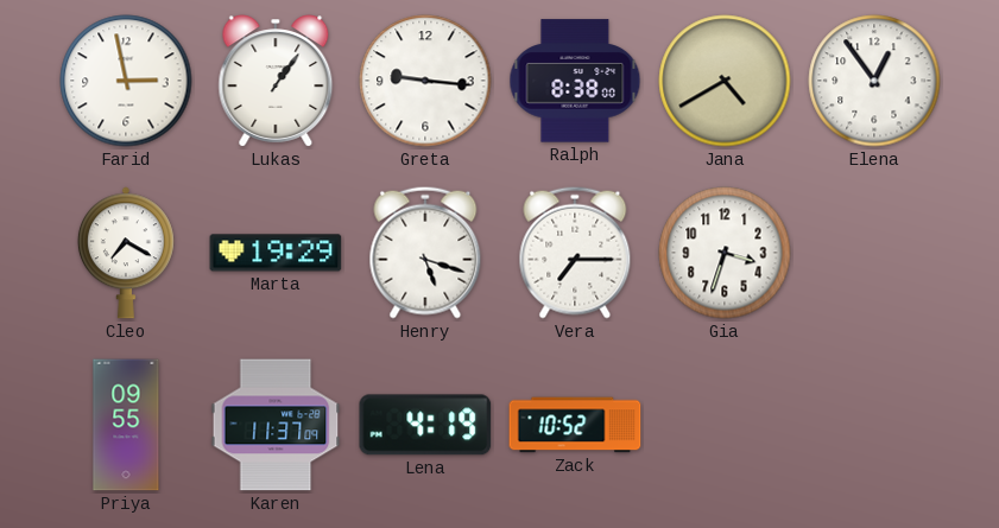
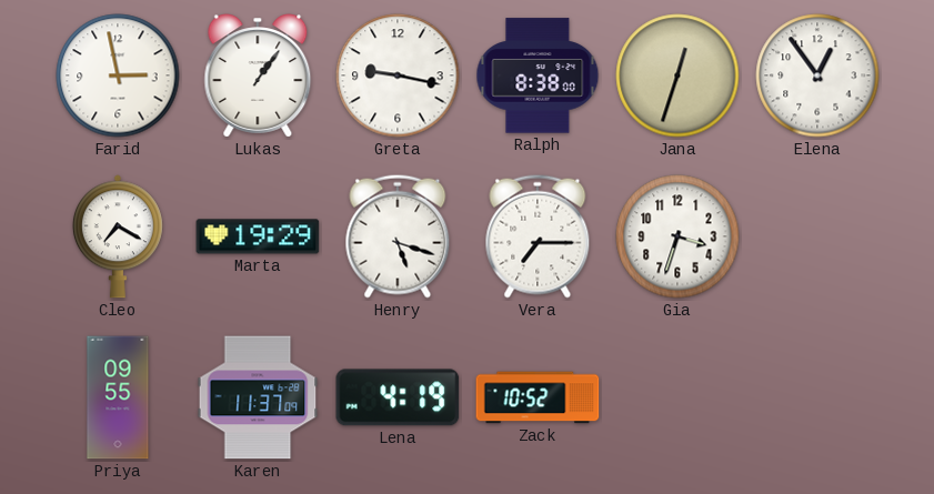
Greta: 9:16 -> 9:17 (398, 75)
Jana: 4:40 -> 12:33 (677, 75)
